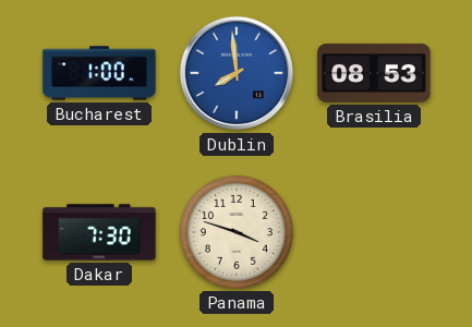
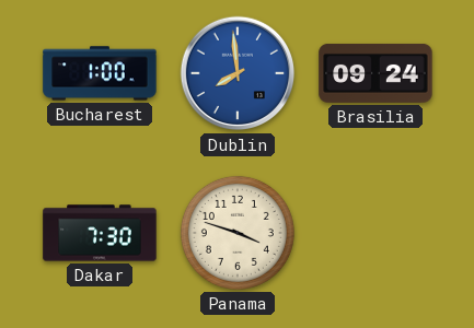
Brasilia: 08:53 -> 09:24 (375, 73)
